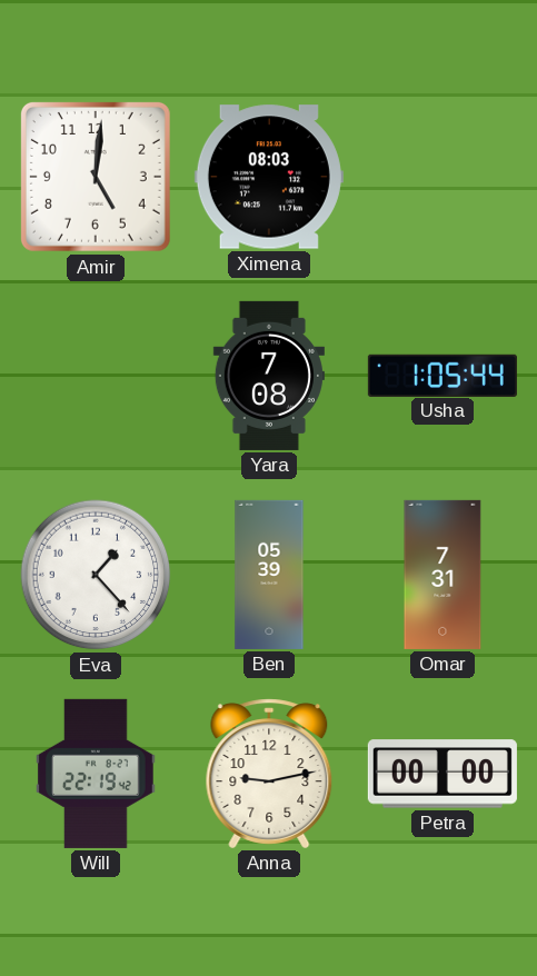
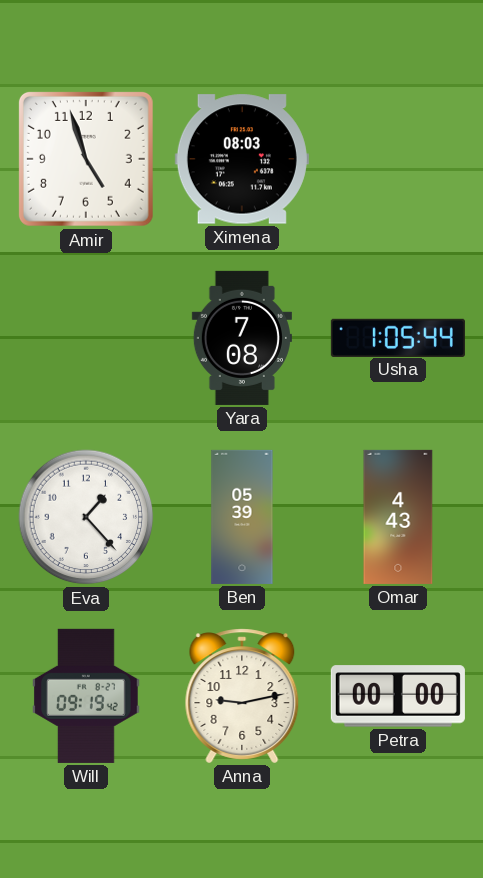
Amir: 5:01 -> 4:57 (86, 159)
Omar: 7:31 -> 4:43 (398, 517)
Will: 22:19 -> 09:19 (87, 696)
